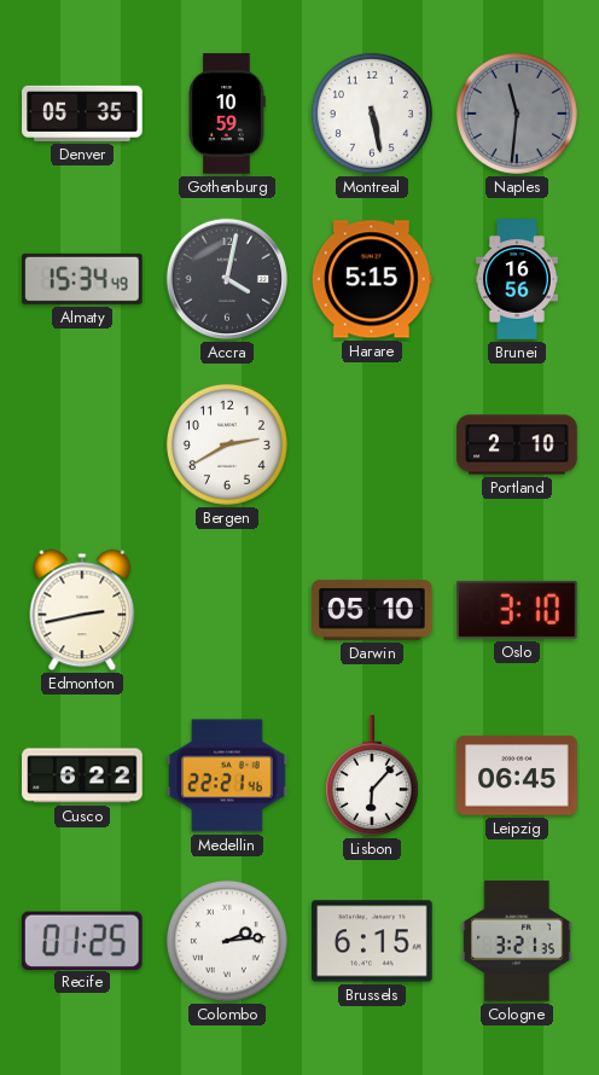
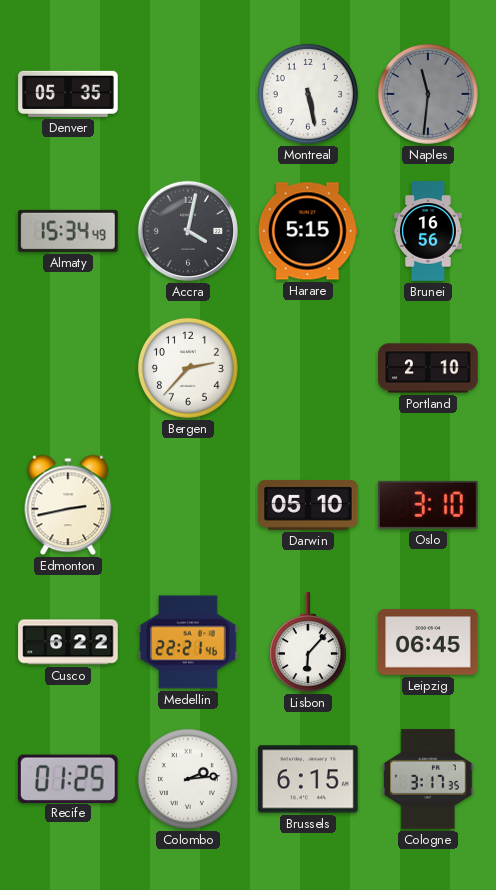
Gothenburg: 10:59 -> none (227, 114)
Bergen: 2:40 -> 2:37 (188, 368)
Cologne: 3:21 -> 3:17 (428, 779)
